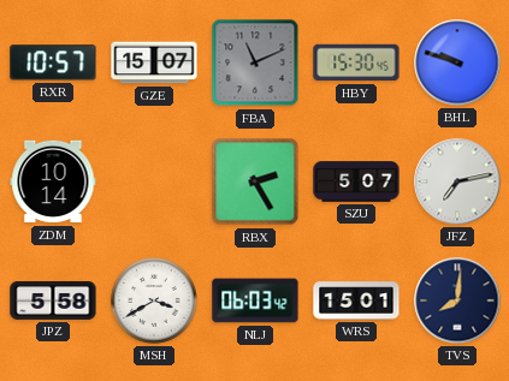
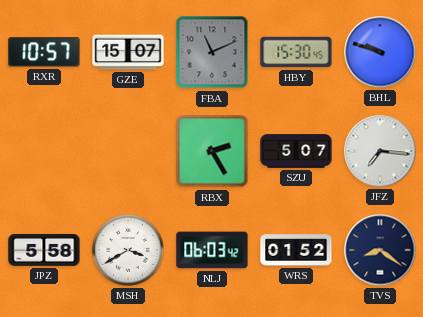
ZDM: 10:14 -> none (53, 181)
JFZ: 7:13 -> 7:16 (380, 151)
WRS: 15:01 -> 01:52 (296, 250)
TVS: 8:01 -> 8:21 (380, 250)
